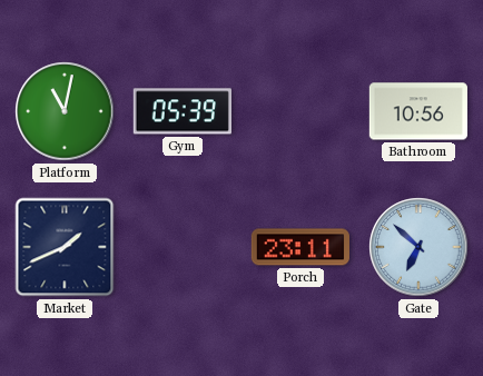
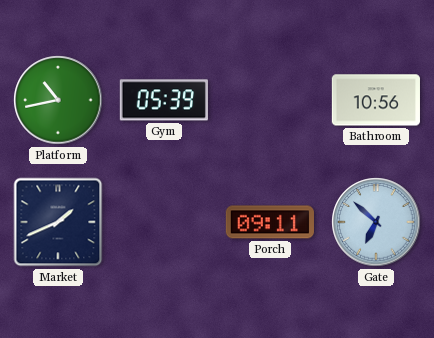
Platform: 11:02 -> 10:43 (58, 100)
Porch: 23:11 -> 09:11 (270, 222)
